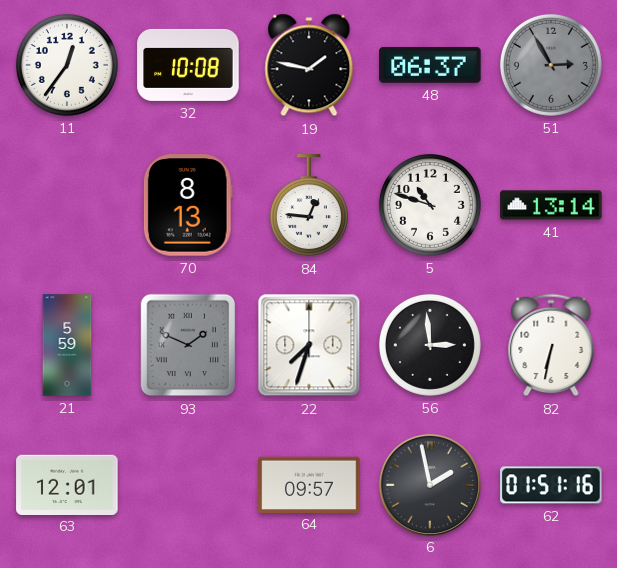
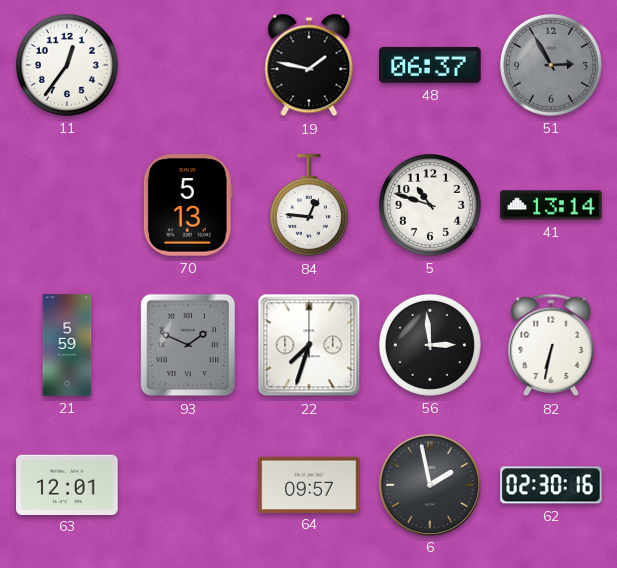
32: 10:08 -> none (188, 65)
70: 8:13 -> 5:13 (188, 205)
62: 01:51 -> 02:30 (551, 485)
